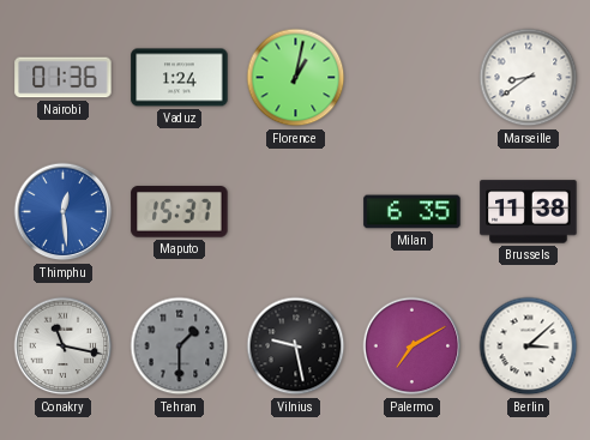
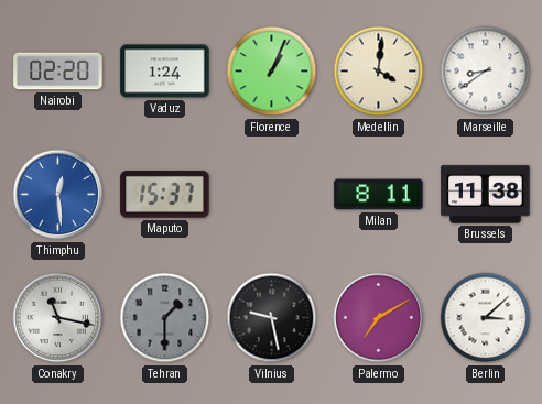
Nairobi: 01:36 -> 02:20 (58, 72)
Florence: 1:02 -> 1:04 (272, 72)
Medellin: none -> 4:01 (379, 72)
Milan: 6:35 -> 8:11 (379, 195)
